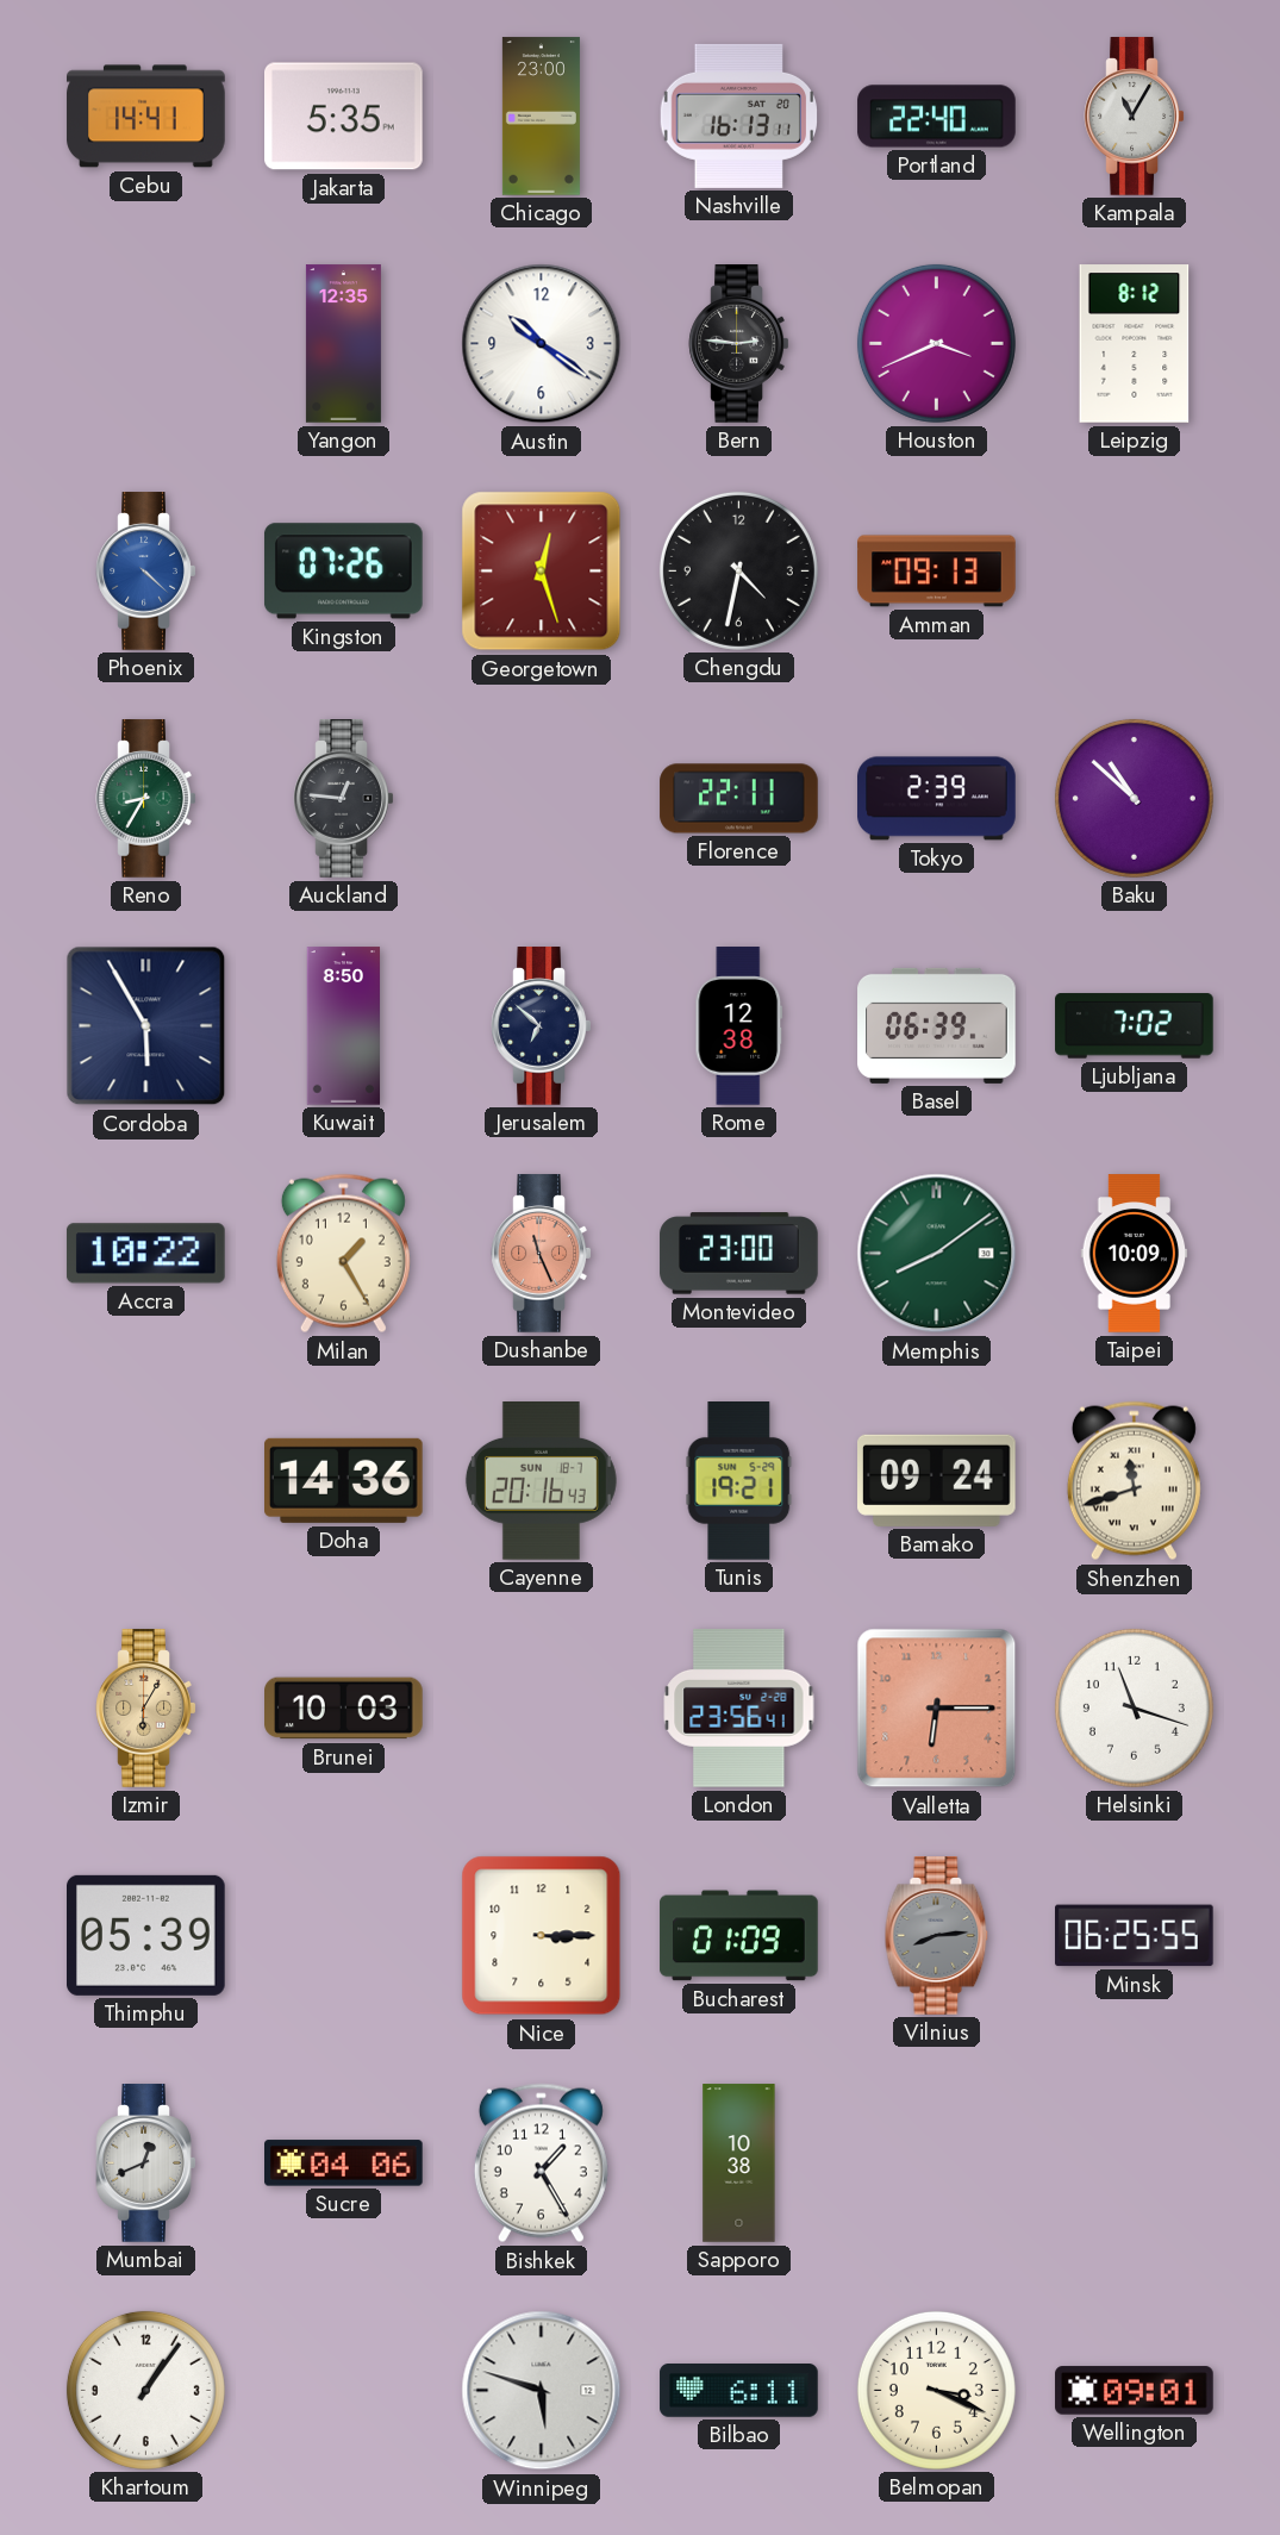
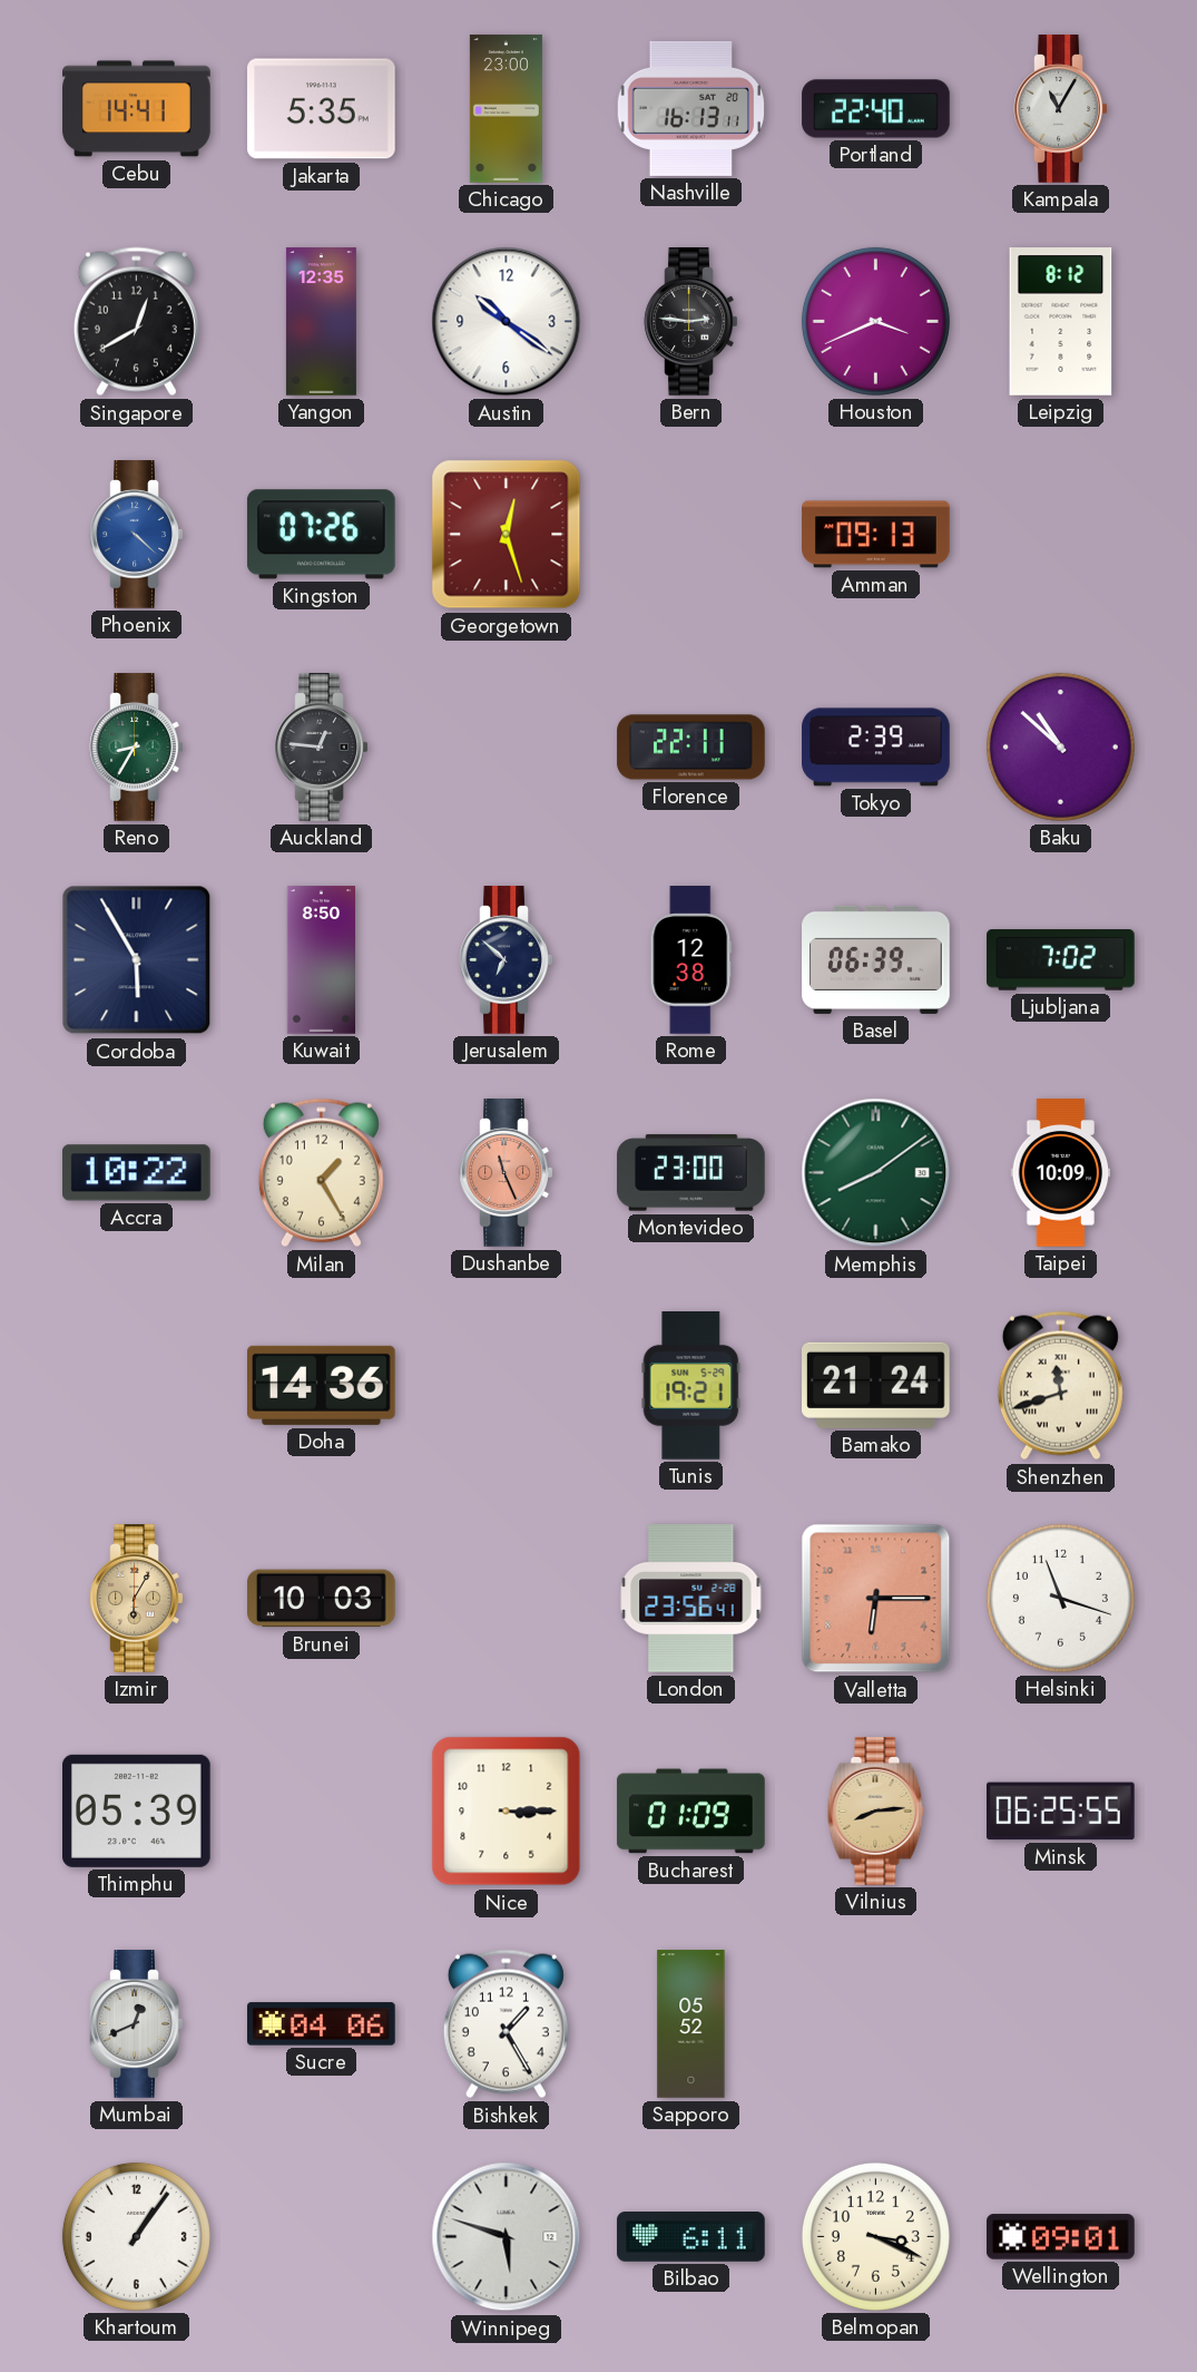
Singapore: none -> 12:40 (136, 322)
Chengdu: 4:32 -> none (738, 570)
Cayenne: 20:16 -> none (541, 1481)
Bamako: 09:24 -> 21:24 (876, 1385)
Vilnius dial: grey -> champagne (876, 1812)
Sapporo: 10:38 -> 05:52 (691, 2024)
